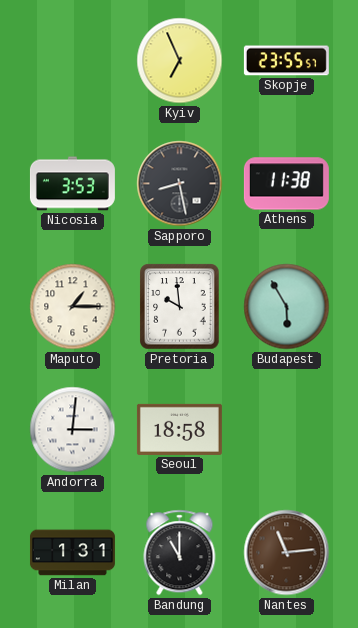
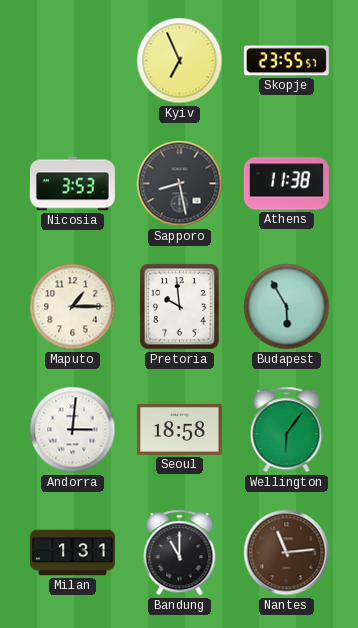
Wellington: none -> 6:06 (287, 430)
